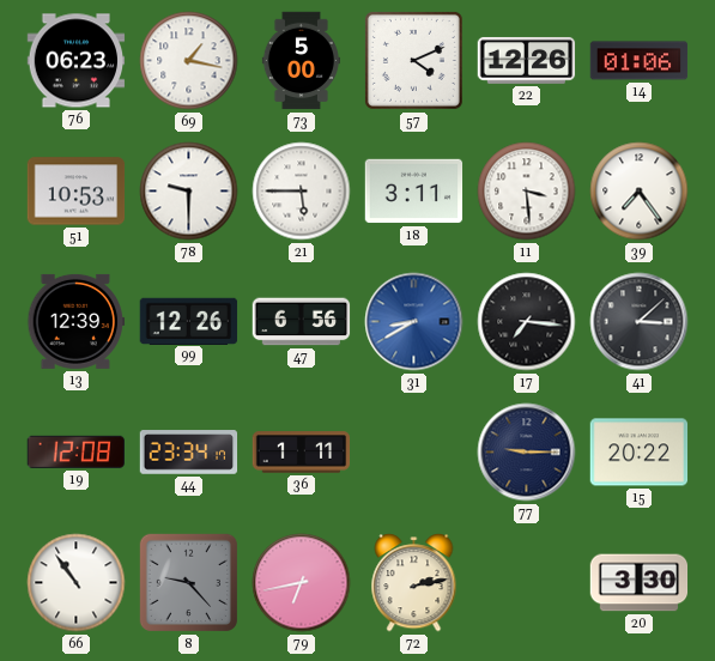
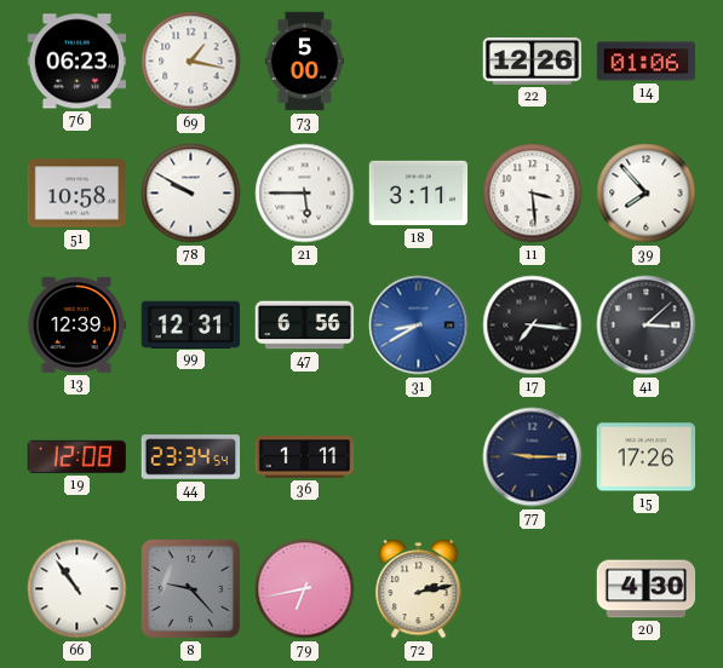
57: 4:11 -> none (413, 60)
51: 10:53 -> 10:58 (78, 194)
78: 9:30 -> 9:50 (191, 194)
39: 7:24 -> 7:53 (647, 194)
99: 12:26 -> 12:31 (191, 324)
44: 23:34:17 -> 23:34:54 (191, 457)
15: 20:22 -> 17:26 (647, 457)
20: 3:30 -> 4:30 (647, 589)
